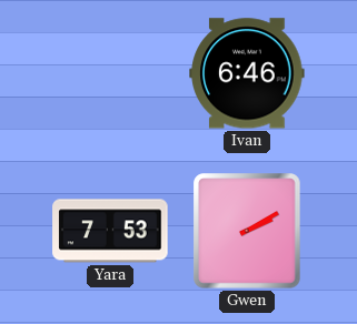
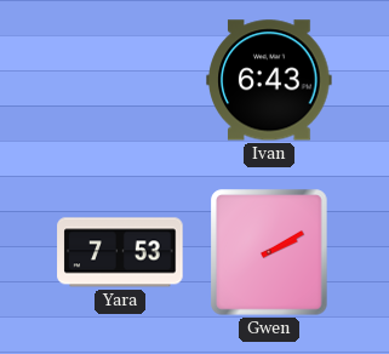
Ivan: 6:46 -> 6:43 (269, 80)
